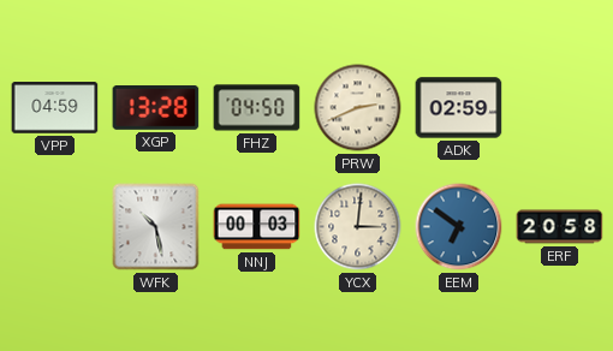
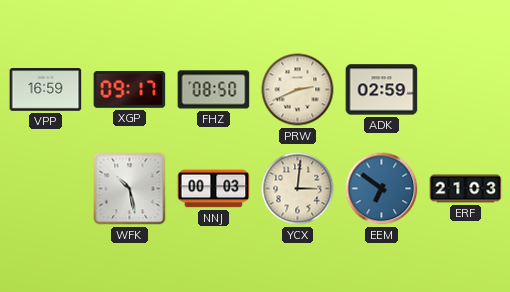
VPP: 04:59 -> 16:59 (46, 90)
XGP: 13:28 -> 09:17 (130, 90)
FHZ: 04:50 -> 08:50 (214, 90)
ERF: 20:58 -> 21:03 (466, 189)
